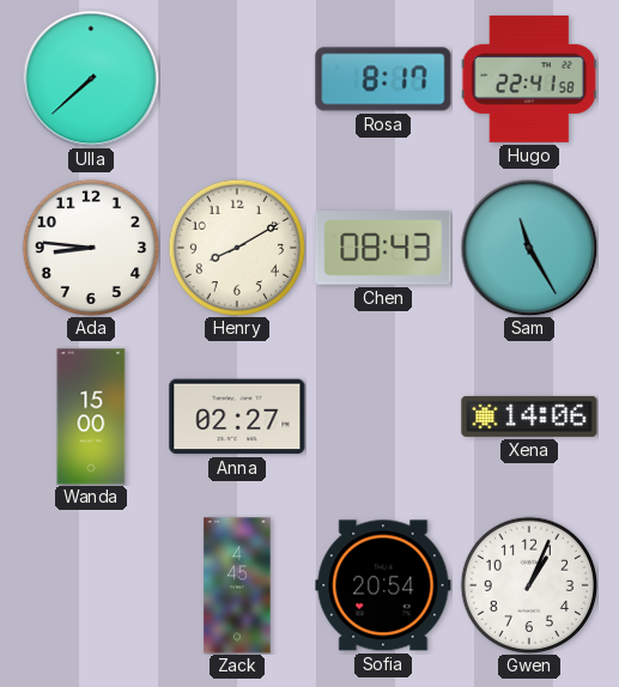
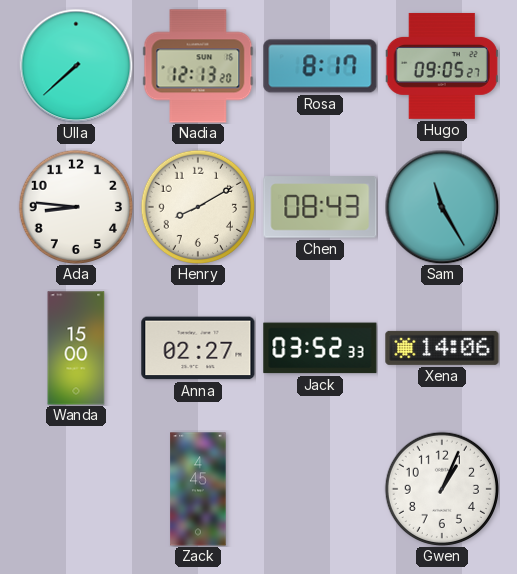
Nadia: none -> 12:13 (198, 66)
Hugo: 22:41 -> 09:05 (442, 66)
Jack: none -> 03:52 (320, 348)
Sofia: 20:54 -> none (383, 585)
